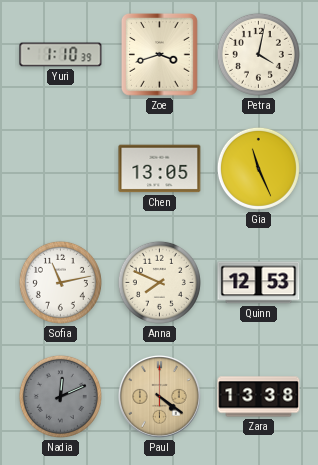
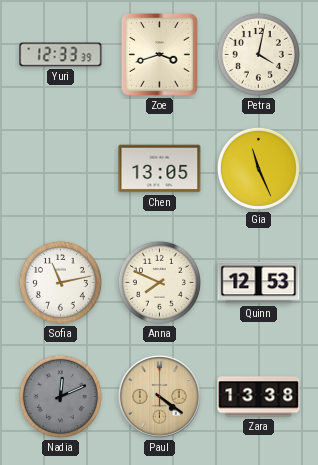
Yuri: 1:10 -> 12:33 (61, 55)
